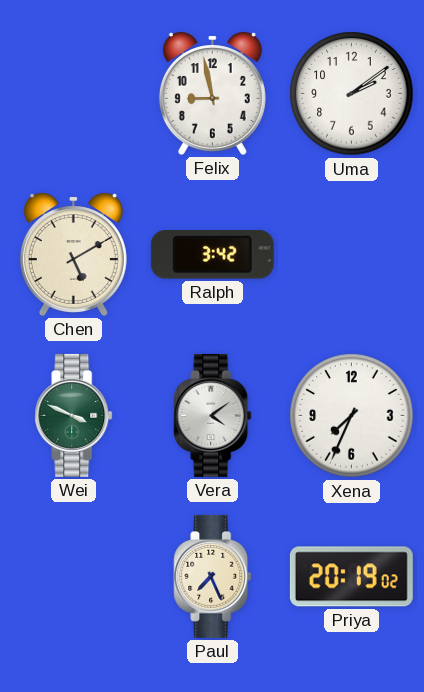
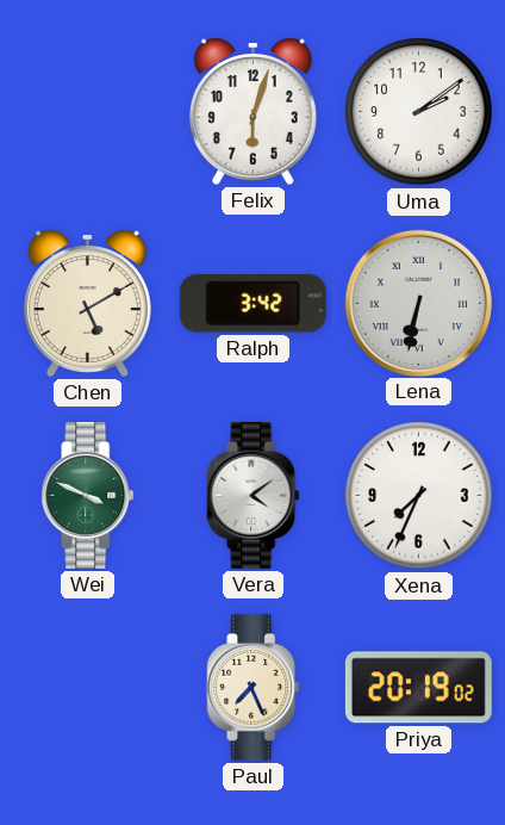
Felix: 8:58 -> 6:03 (253, 111)
Lena: none -> 6:32 (418, 303)
